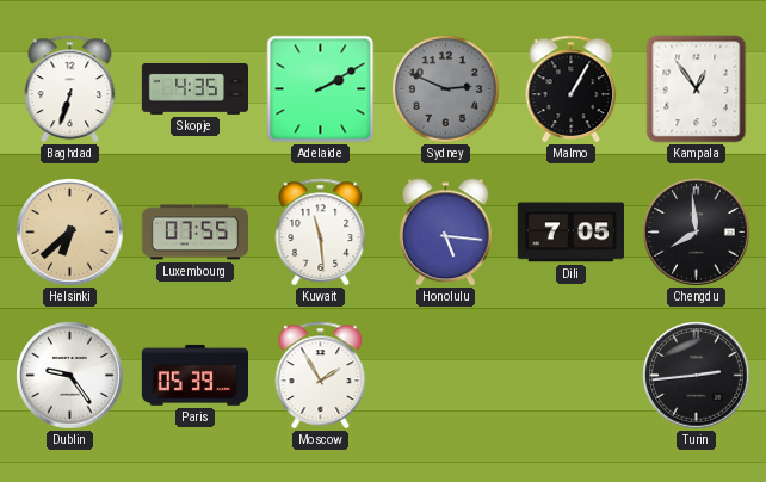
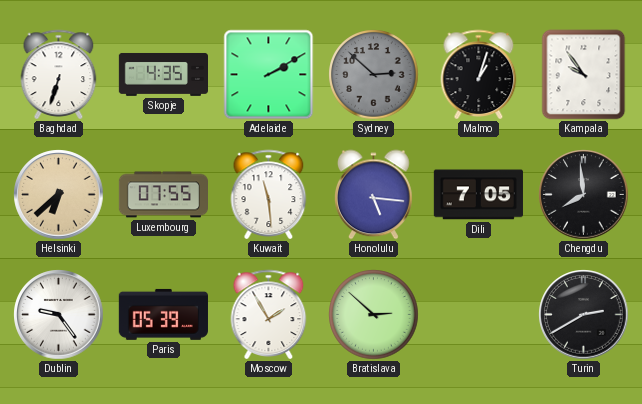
Sydney: 2:49 -> 2:52 (374, 75)
Malmo: 1:05 -> 1:03 (479, 74)
Kampala: 12:54 -> 9:54 (584, 75)
Bratislava: none -> 2:52 (374, 315)
Turin: 2:44 -> 2:40 (584, 315)
